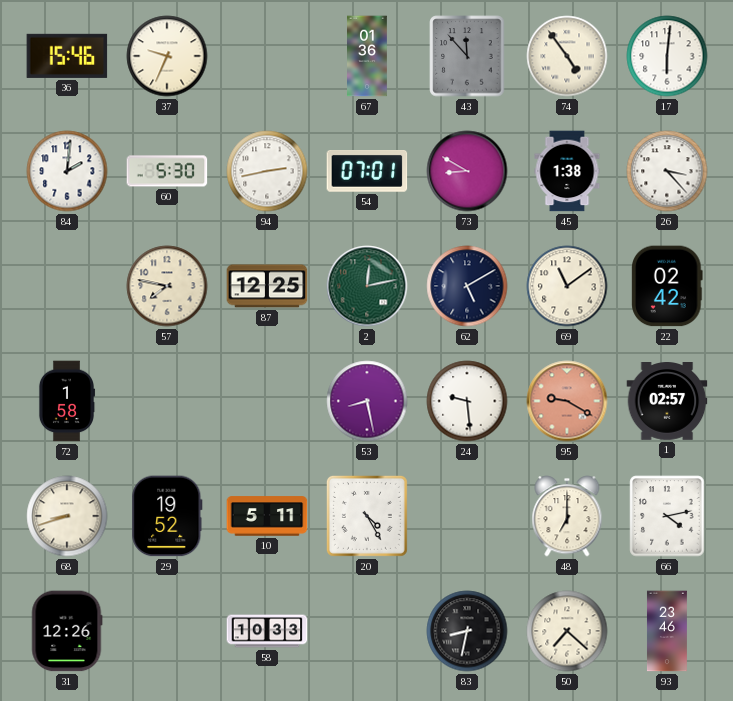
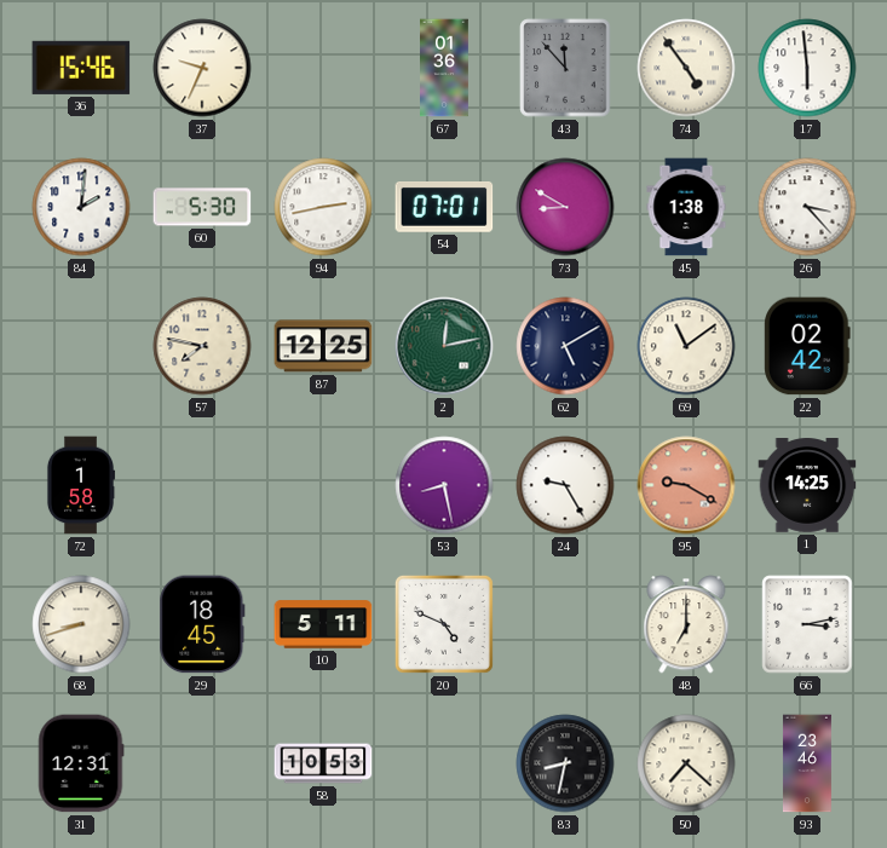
17: 6:01 -> 5:59 (807, 68)
24: 9:29 -> 9:25 (565, 485)
1: 02:57 -> 14:25 (807, 486)
29: 19:52 -> 18:45 (202, 624)
20: 4:25 -> 4:49 (444, 624)
66: 4:13 -> 3:13 (807, 624)
31: 12:26 -> 12:31 (81, 763)
58: 10:33 -> 10:53 (323, 763)
